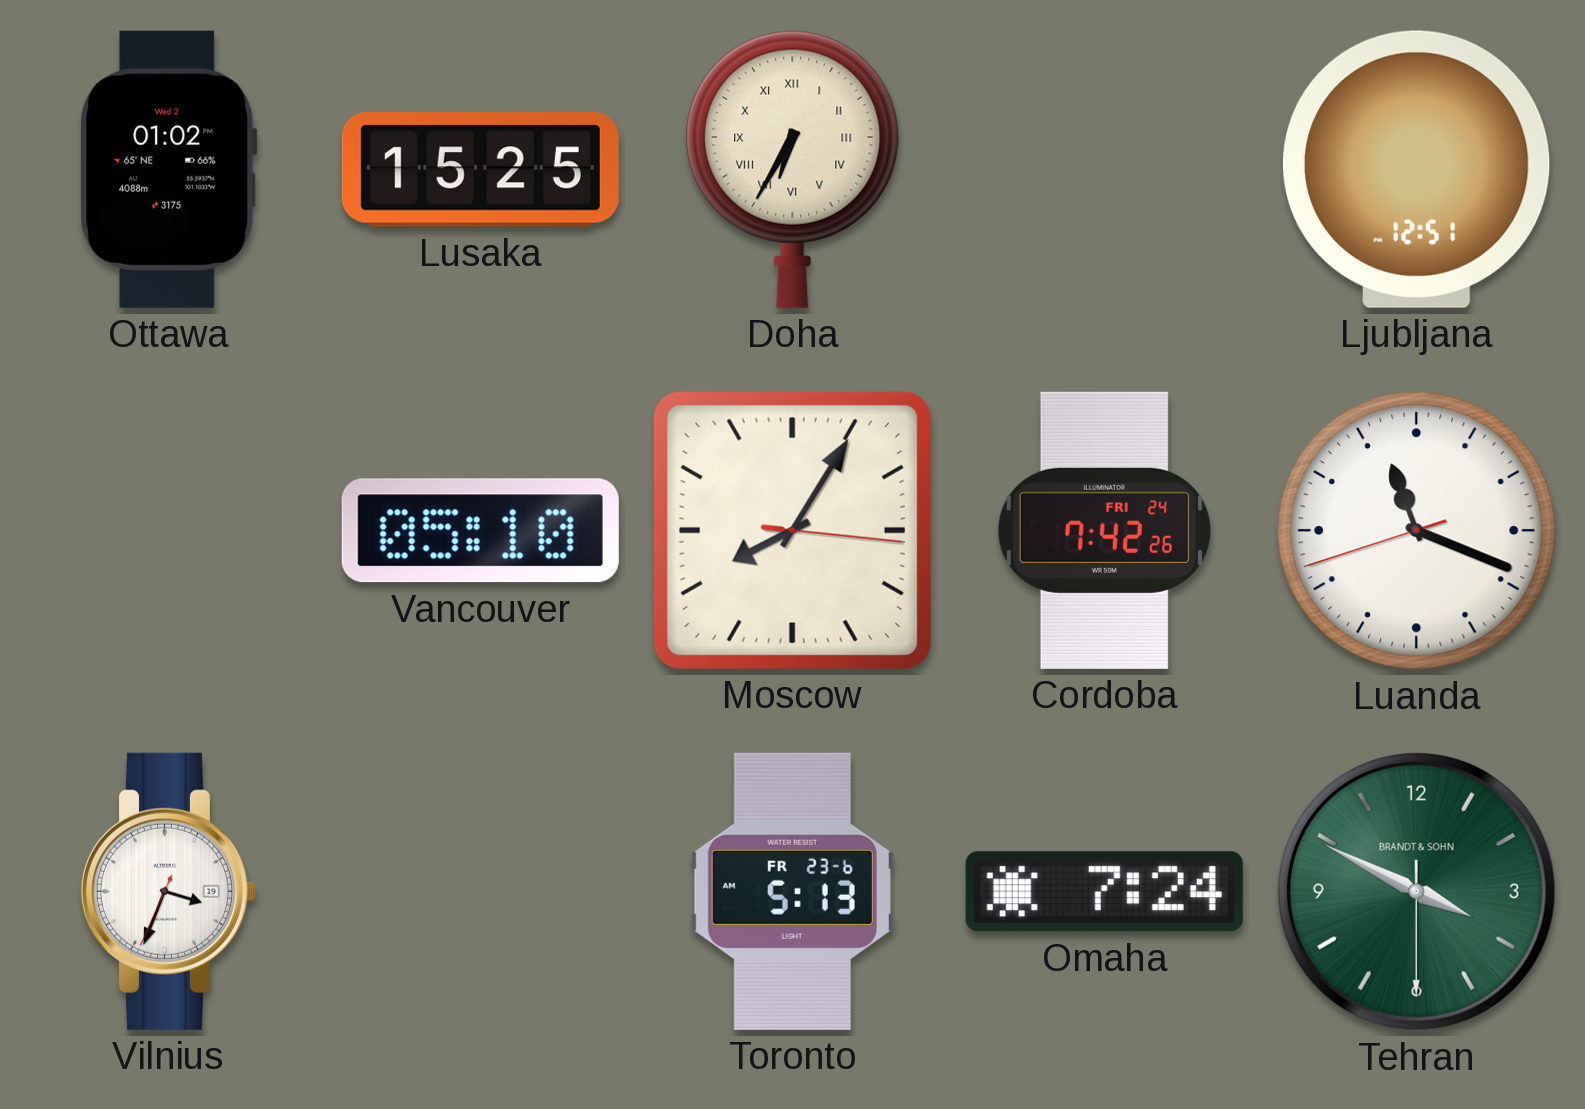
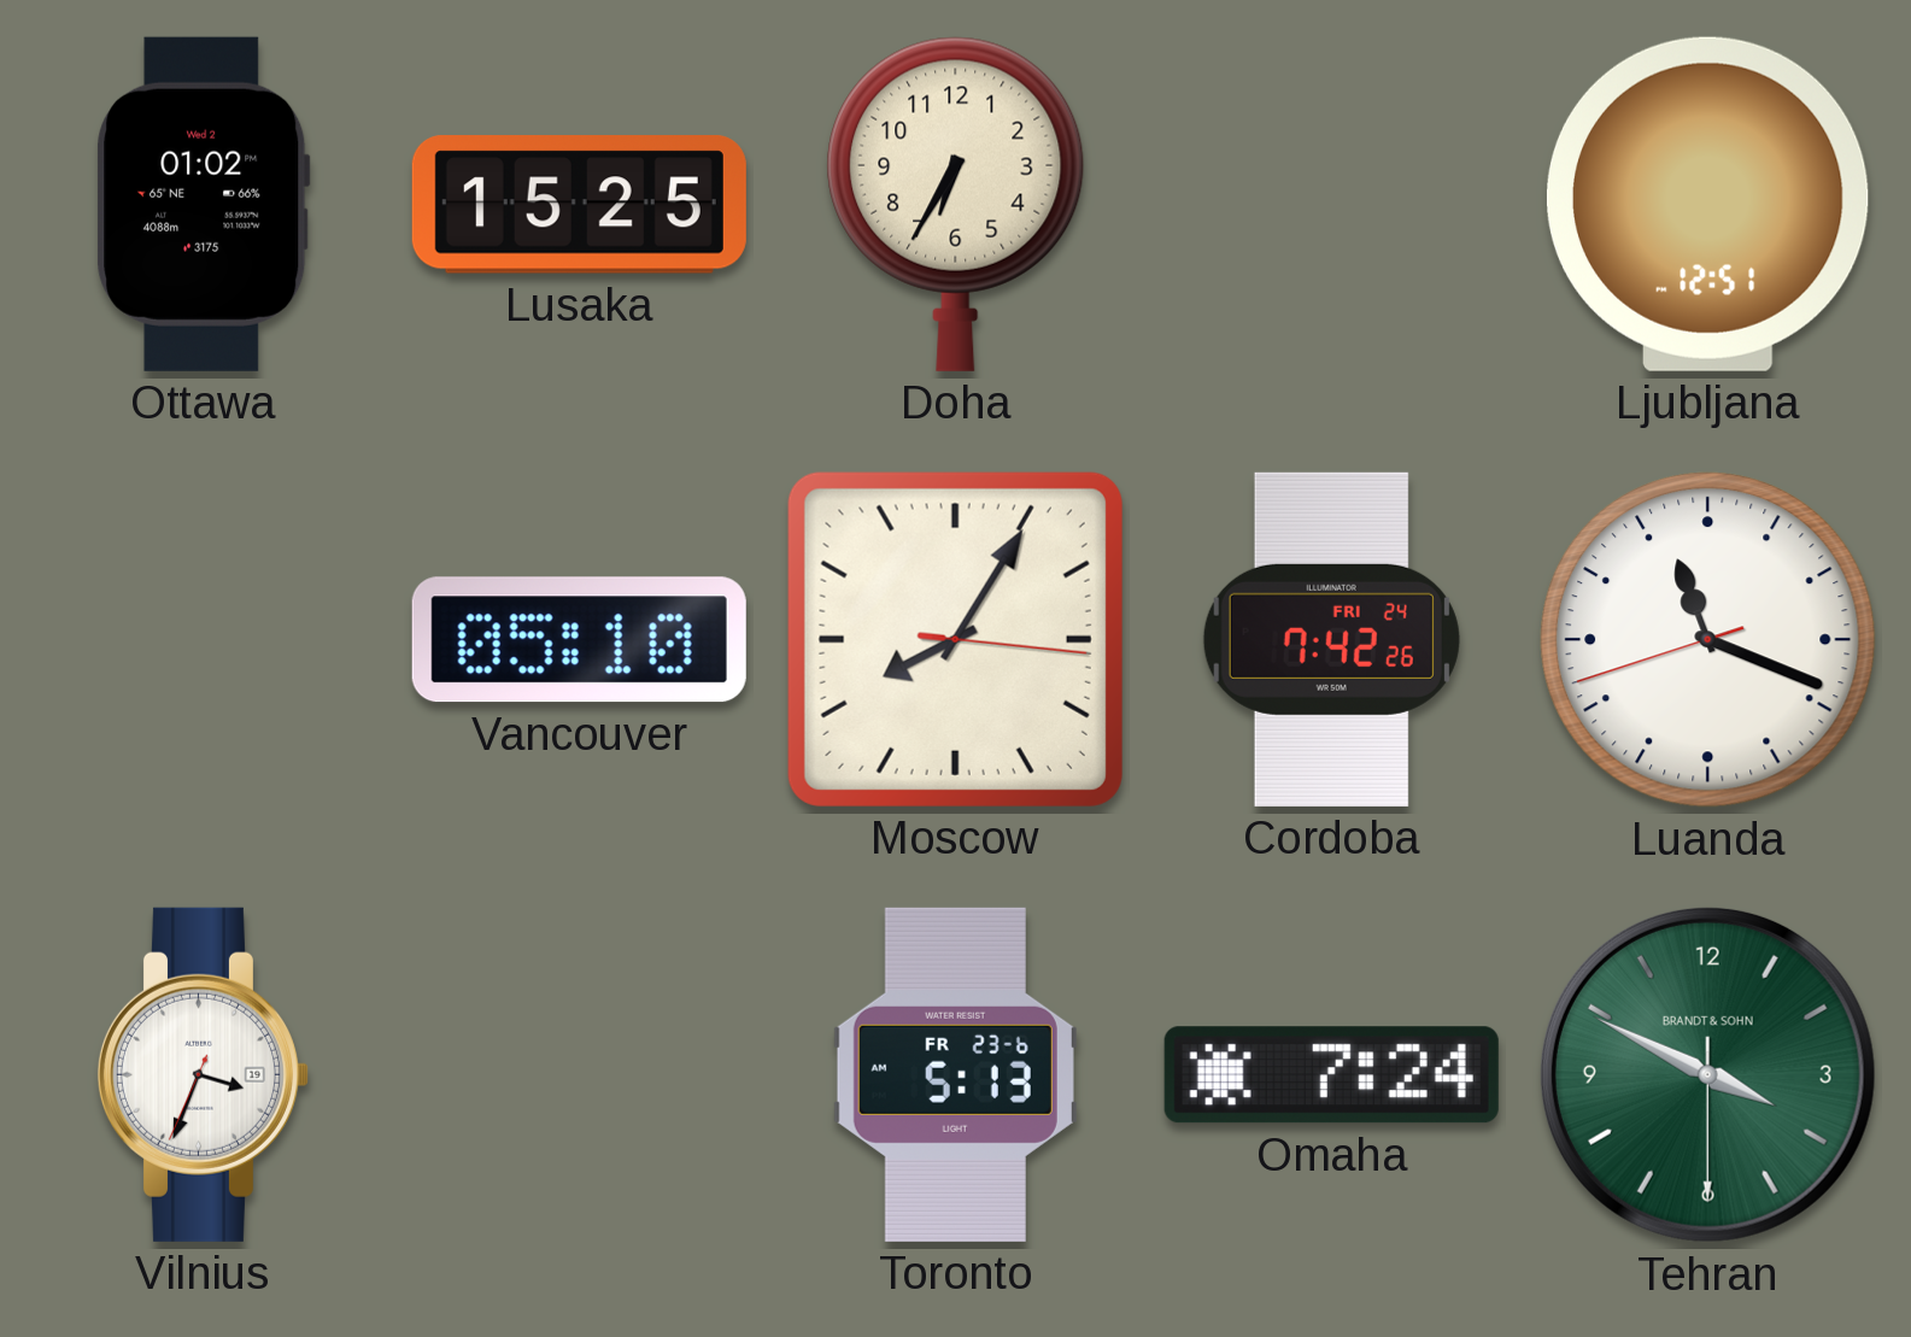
Doha numerals: Roman -> Arabic (956, 204)
